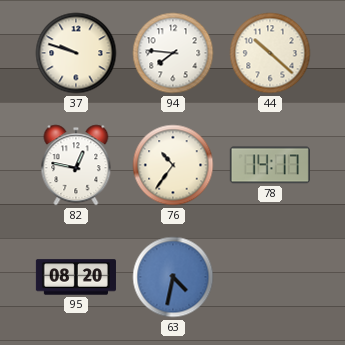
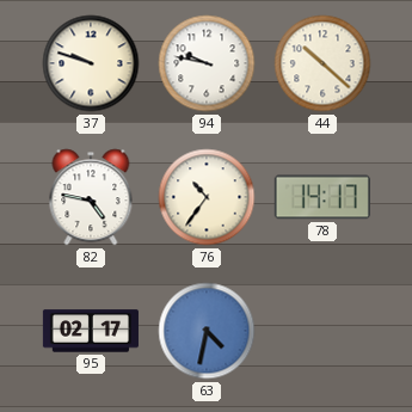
94: 7:46 -> 9:47 (207, 63)
82: 12:47 -> 4:47 (91, 197)
95: 08:20 -> 02:17 (91, 331)
